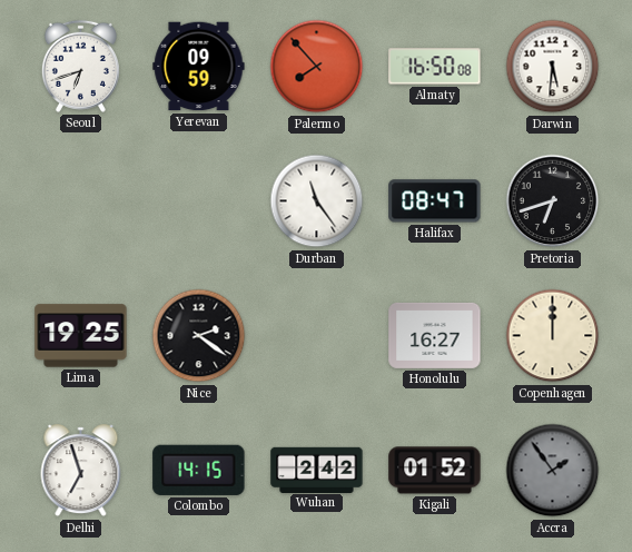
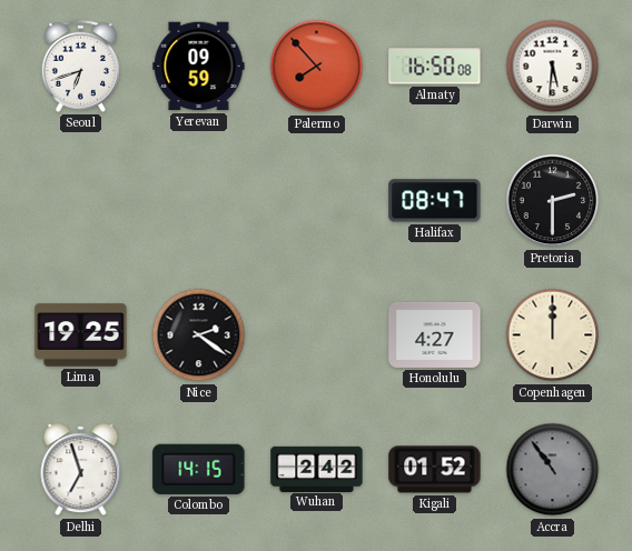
Durban: 11:24 -> none (317, 201)
Pretoria: 6:42 -> 2:30 (553, 201)
Honolulu: 16:27 -> 4:27 (435, 334)
Accra: 1:54 -> 10:54 (553, 470)
